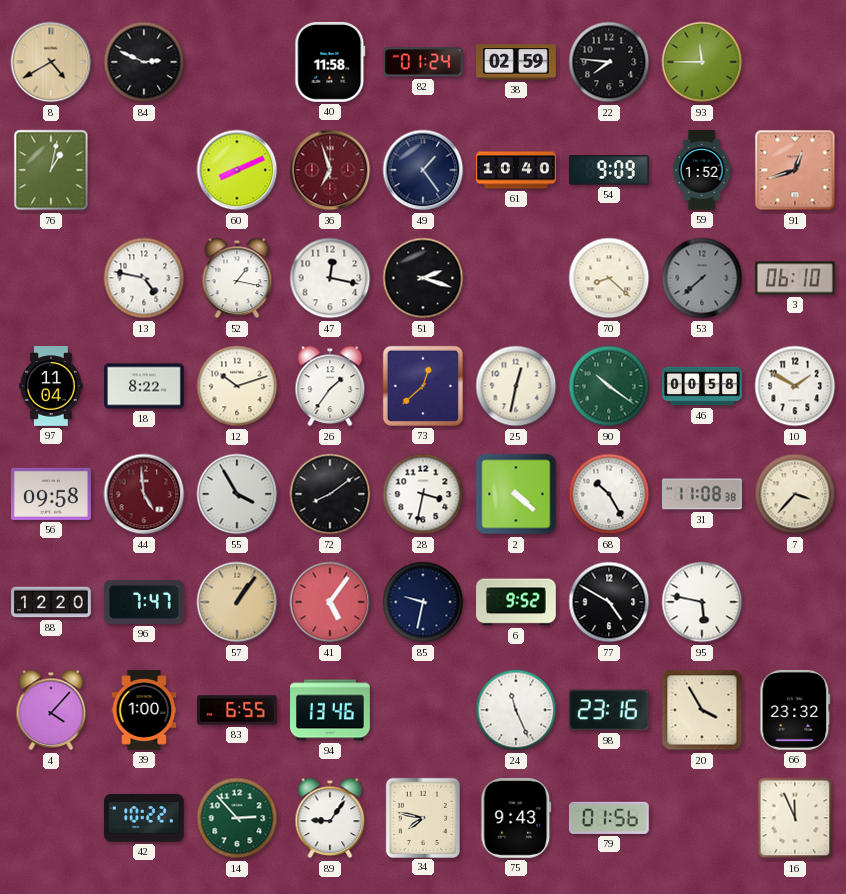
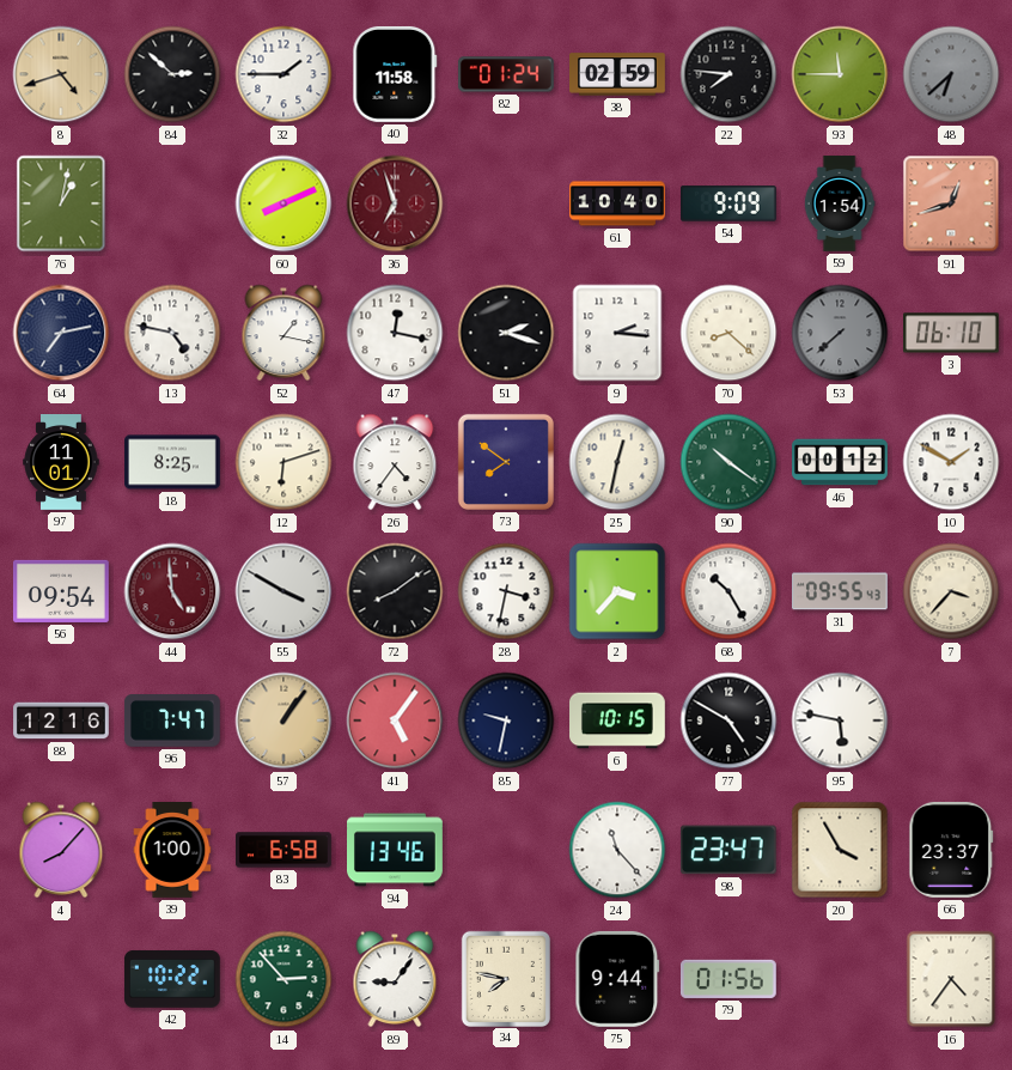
8: 4:40 -> 4:42 (61, 74)
84: 2:49 -> 2:52 (172, 74)
32: none -> 1:45 (284, 74)
48: none -> 6:38 (951, 74)
49: 1:24 -> none (423, 170)
59: 1:52 -> 1:54 (840, 203)
64: none -> 7:13 (61, 333)
9: none -> 2:16 (617, 333)
97: 11:04 -> 11:01 (61, 463)
18: 8:22 -> 8:25 (173, 462)
12: 10:12 -> 6:12 (284, 462)
26: 1:36 -> 4:36 (395, 462)
73: 12:38 -> 7:51 (506, 462)
46: 00:58 -> 00:12 (840, 462)
56: 09:58 -> 09:54 (61, 591)
55: 3:55 -> 3:50 (284, 591)
2: 4:22 -> 3:37 (617, 591)
31: 11:08 -> 09:55 (840, 591)
88: 12:20 -> 12:16 (61, 721)
6: 9:52 -> 10:15 (618, 721)
4: 4:07 -> 8:07 (61, 850)
83: 6:55 -> 6:58 (285, 850)
24: 11:26 -> 11:23 (617, 850)
98: 23:16 -> 23:47 (728, 850)
66: 23:32 -> 23:37 (951, 850)
75: 9:43 -> 9:44 (617, 979)
16: 11:56 -> 4:36 (951, 979)
